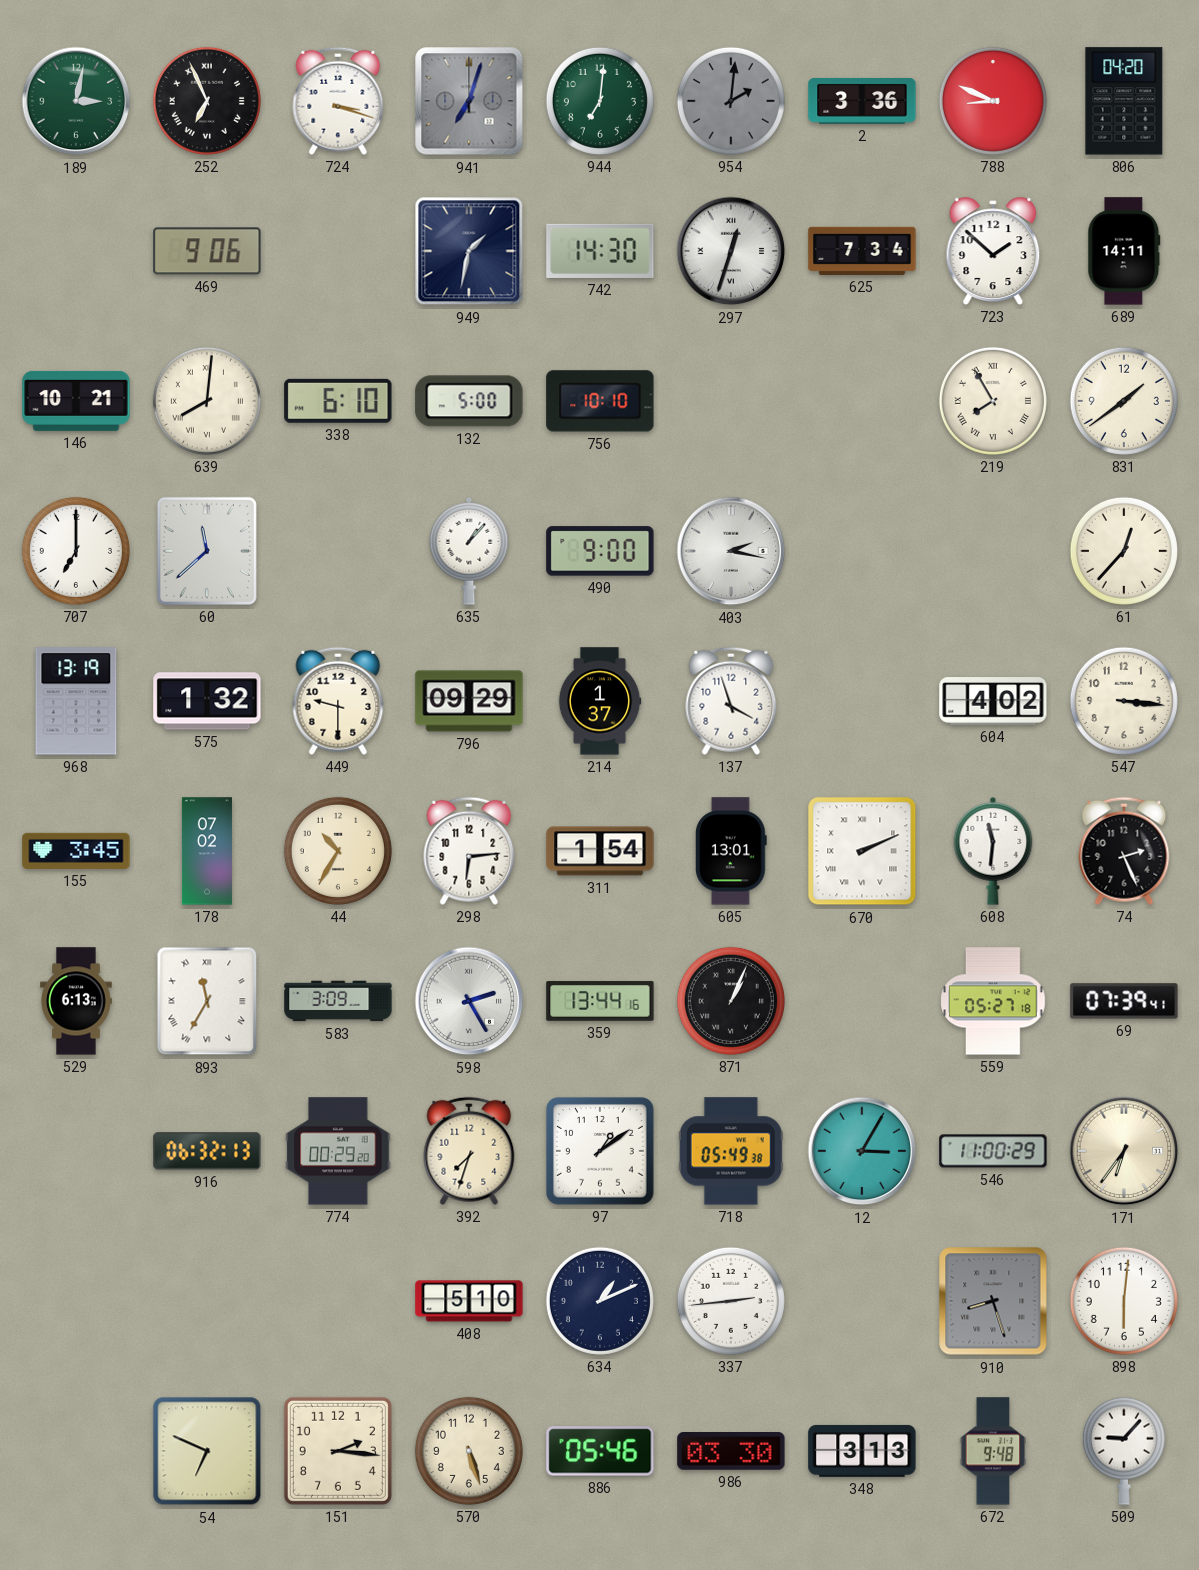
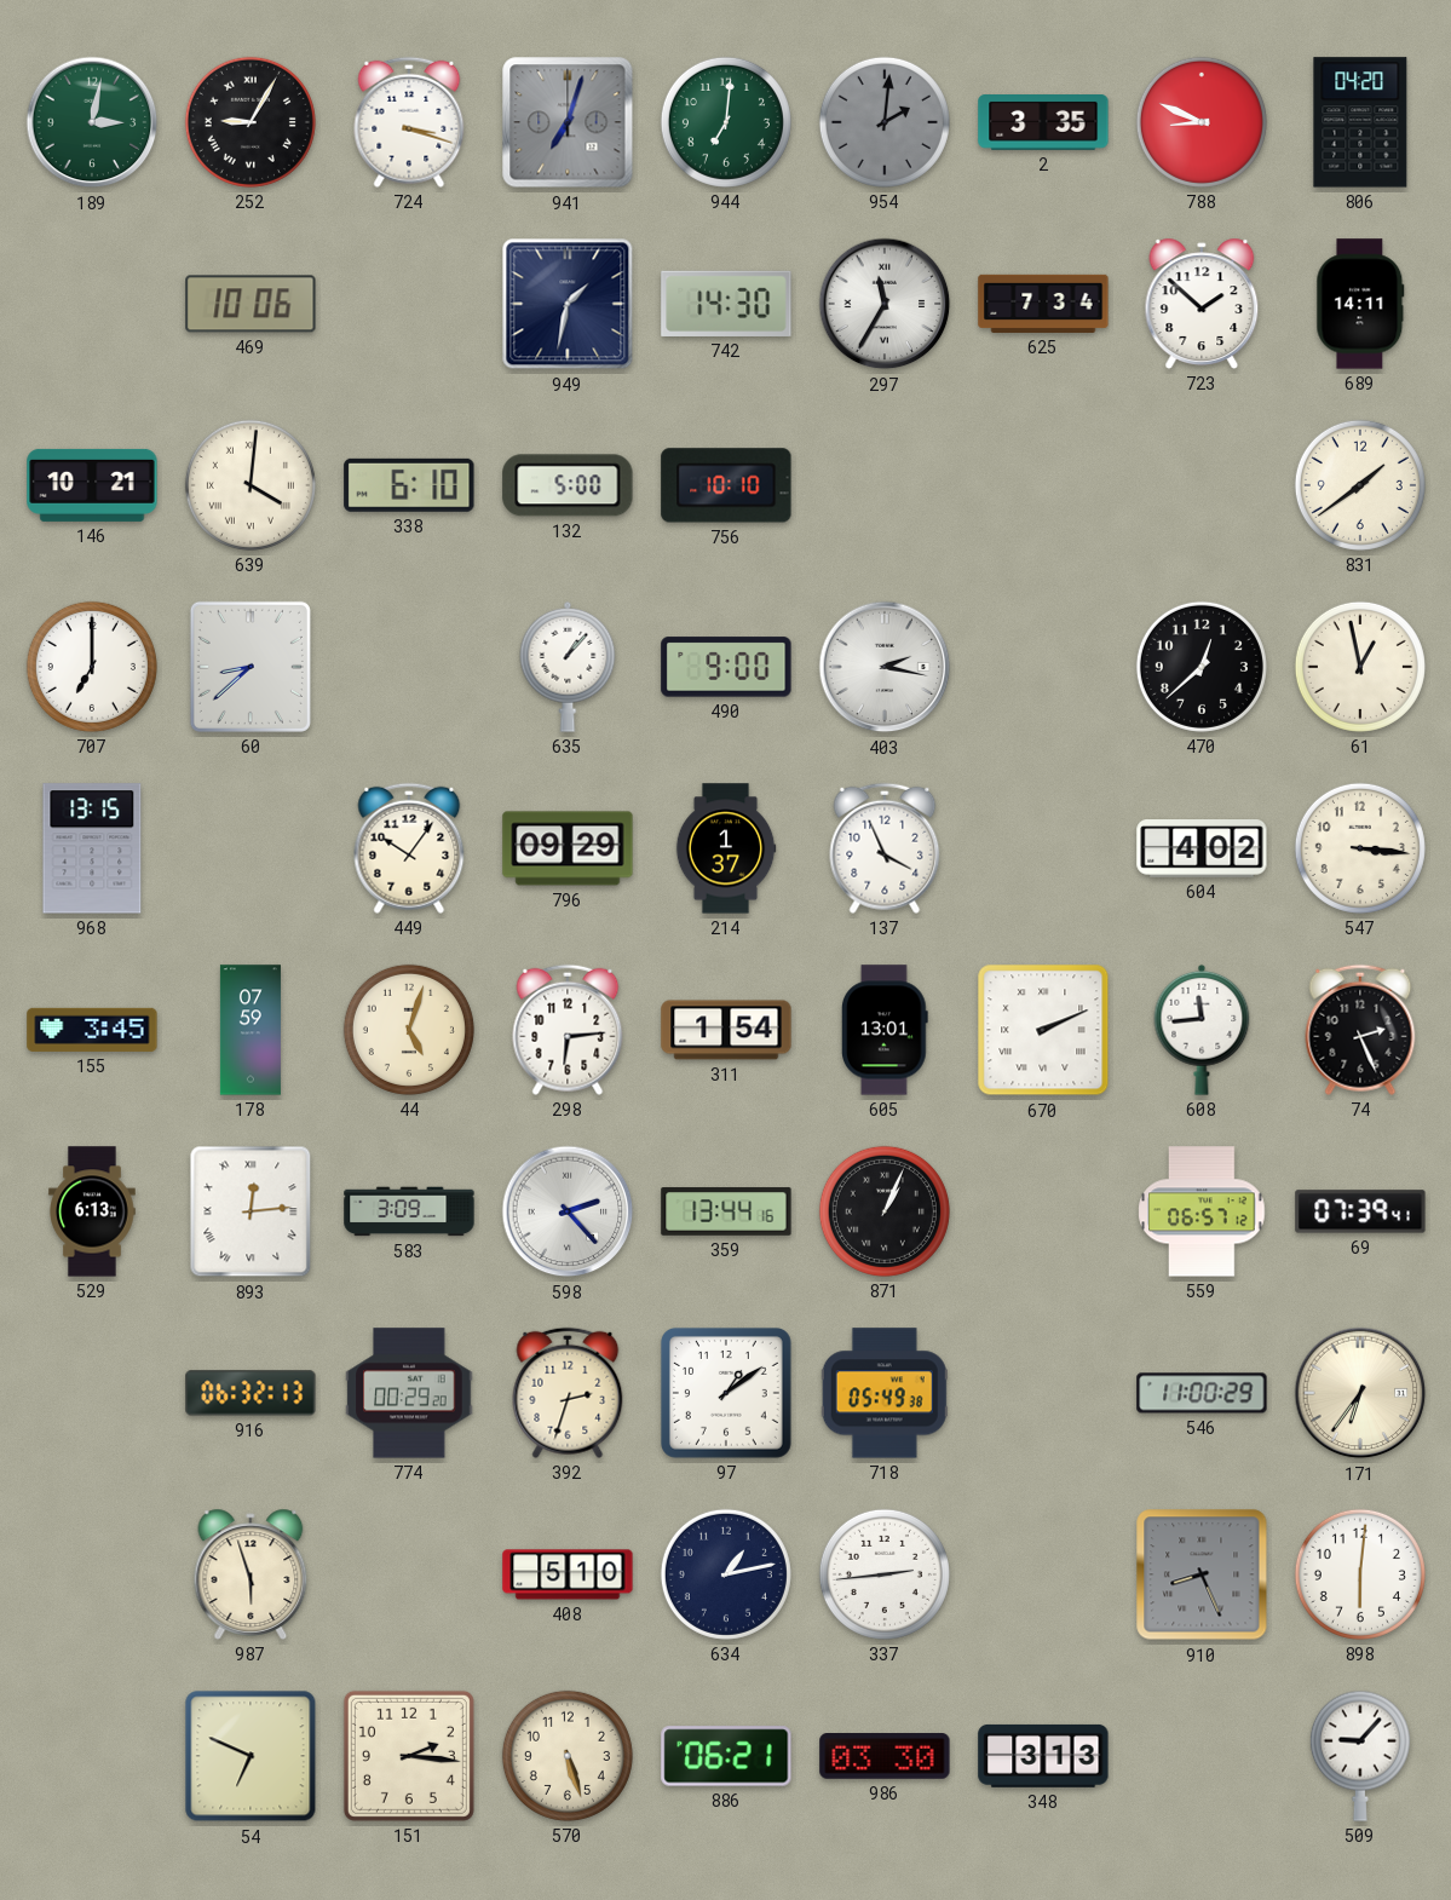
252: 6:56 -> 9:05 (251, 122)
2: 3:36 -> 3:35 (1043, 123)
469: 9:06 -> 10:06 (251, 304)
297: 12:33 -> 11:35 (885, 304)
639: 8:01 -> 4:01 (251, 485)
219: 7:55 -> none (993, 401)
60: 11:38 -> 8:38 (251, 667)
470: none -> 12:38 (1202, 667)
61: 12:37 -> 12:58 (1360, 667)
968: 13:19 -> 13:15 (92, 848)
575: 1:32 -> none (207, 701)
449: 9:30 -> 10:06 (409, 848)
137: 3:57 -> 3:56 (885, 848)
178: 07:02 -> 07:59 (251, 1030)
44: 10:35 -> 5:03 (409, 1030)
608: 11:31 -> 11:44 (1202, 1030)
893: 11:35 -> 12:14 (251, 1211)
598: 2:25 -> 2:23 (568, 1211)
559: 05:27 -> 06:57 (1202, 1211)
392: 7:33 -> 2:33 (568, 1393)
12: 3:05 -> none (862, 1151)
987: none -> 5:57 (251, 1574)
634: 1:11 -> 1:13 (726, 1574)
910: 8:27 -> 8:26 (1202, 1574)
886: 05:46 -> 06:21 (726, 1756)
672: 9:48 -> none (993, 1451)
